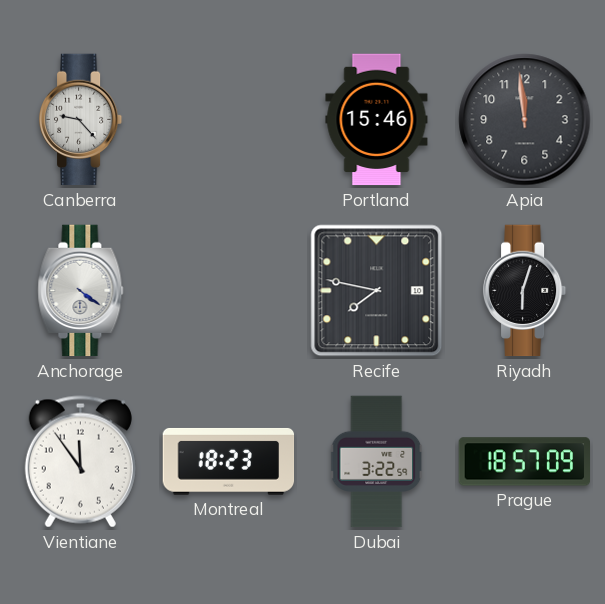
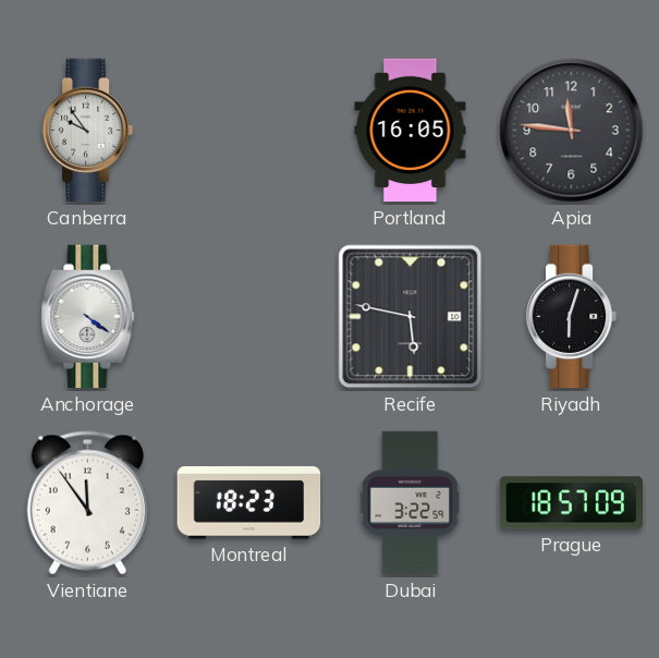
Canberra: 9:23 -> 9:54 (88, 131)
Portland: 15:46 -> 16:05 (411, 131)
Apia: 11:59 -> 11:46 (572, 131)
Recife: 7:47 -> 5:47 (411, 317)
